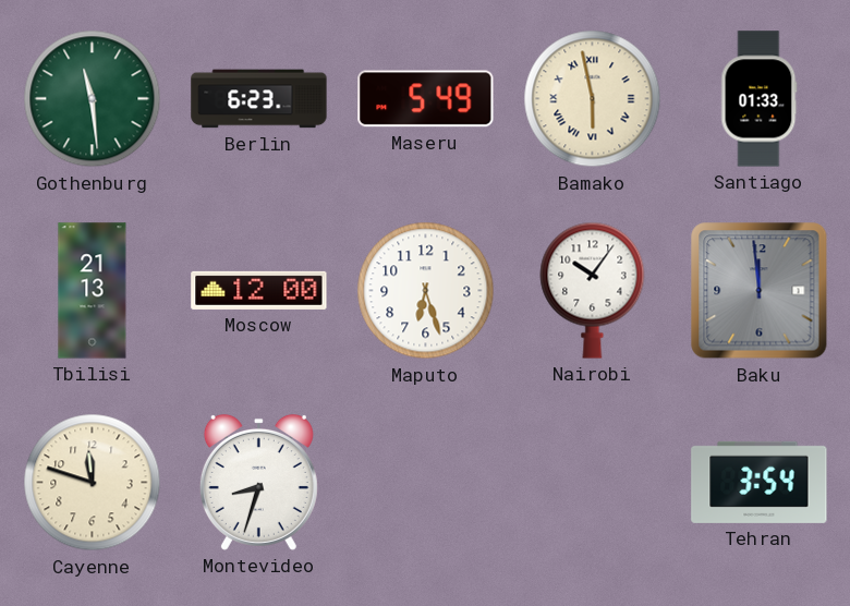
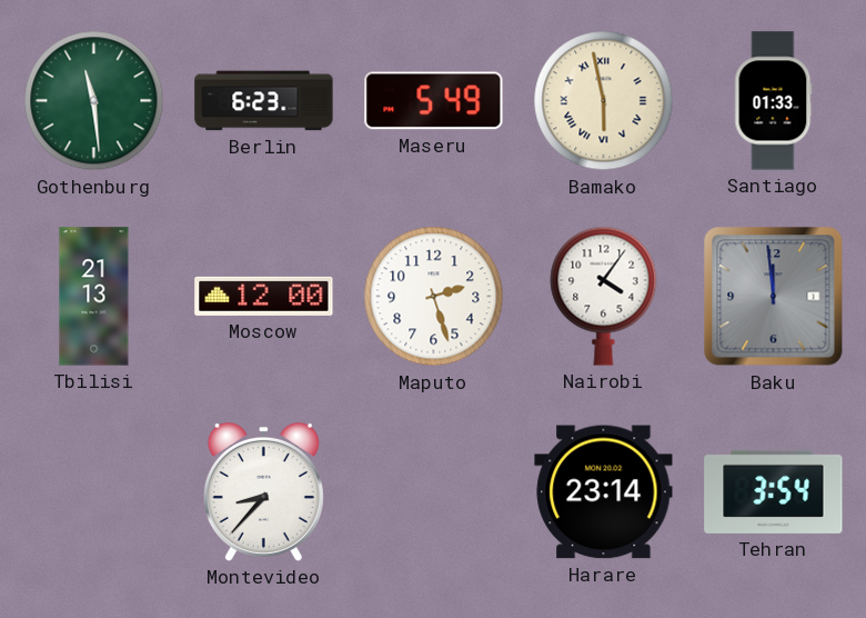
Maputo: 6:27 -> 2:27 (434, 297)
Nairobi: 10:06 -> 4:06 (604, 296)
Cayenne: 11:48 -> none (93, 483)
Montevideo: 8:33 -> 8:37 (263, 491)
Harare: none -> 23:14 (604, 492)
